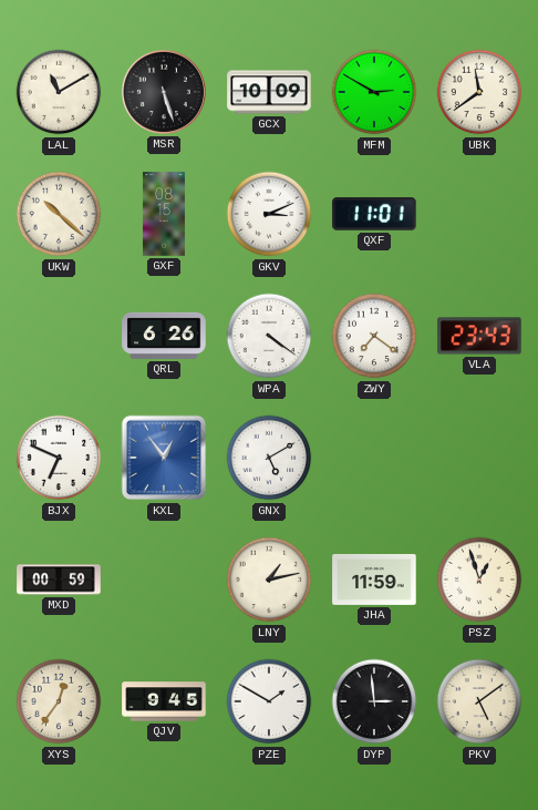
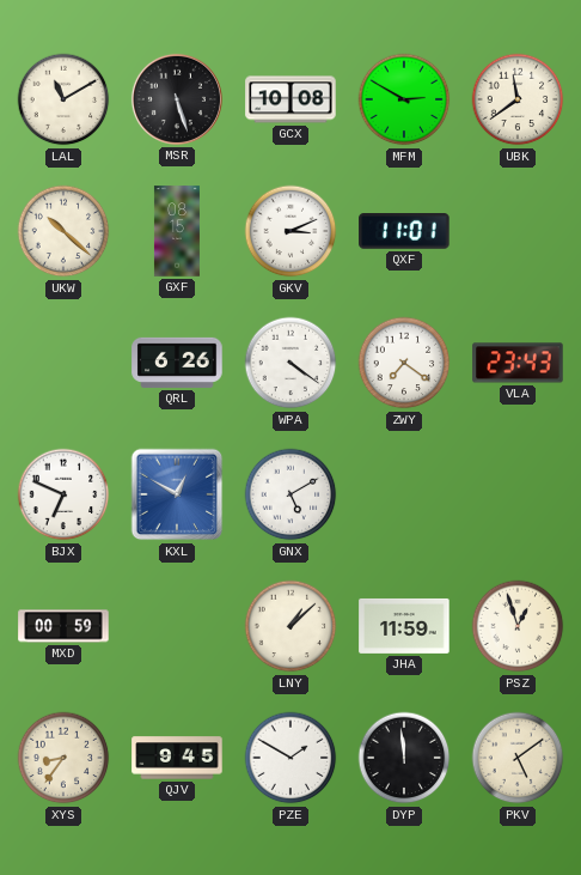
GCX: 10:09 -> 10:08 (290, 99)
KXL: 12:54 -> 12:50 (177, 494)
LNY: 1:13 -> 1:08 (290, 626)
XYS: 12:36 -> 8:36 (63, 758)
DYP: 2:59 -> 11:59 (404, 758)
